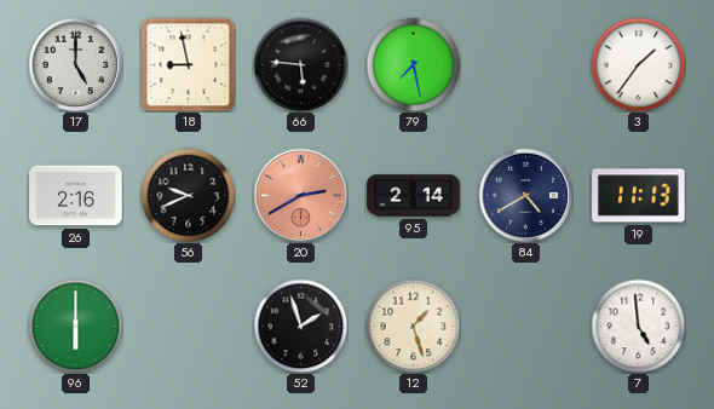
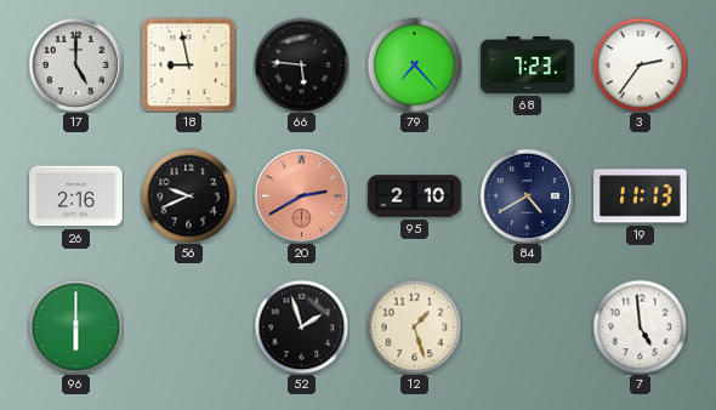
79: 7:28 -> 7:23 (414, 64)
68: none -> 7:23 (528, 66)
3: 1:36 -> 2:36 (640, 64)
95: 2:14 -> 2:10 (415, 197)
